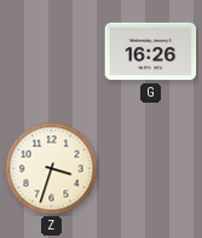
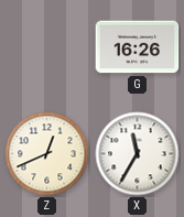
Z: 3:33 -> 12:41 (47, 154)
X: none -> 11:35 (138, 154)
